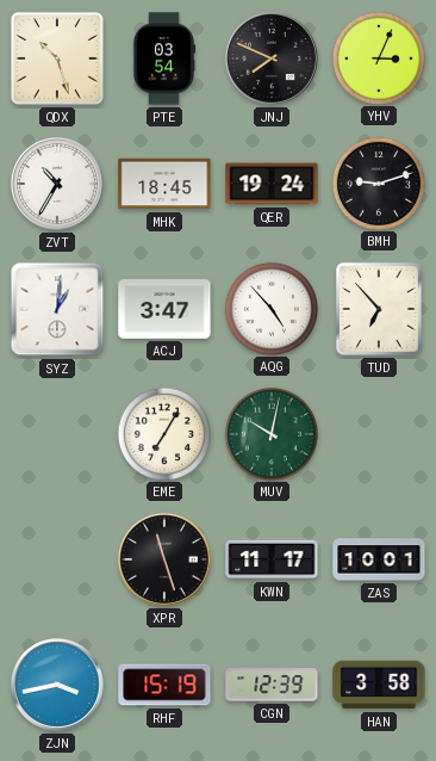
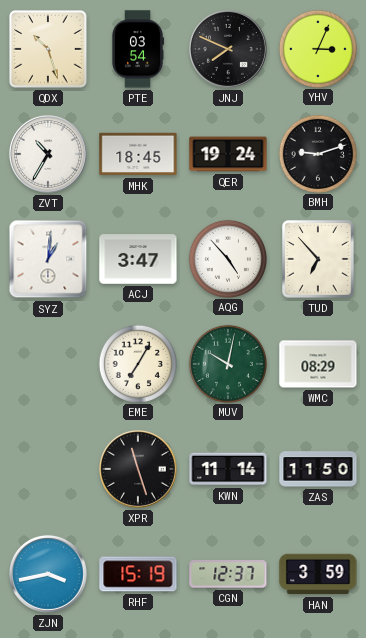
WMC: none -> 08:29 (318, 364)
KWN: 11:17 -> 11:14 (228, 469)
ZAS: 10:01 -> 11:50 (318, 469)
CGN: 12:39 -> 12:37 (228, 574)
HAN: 3:58 -> 3:59 (318, 574)
